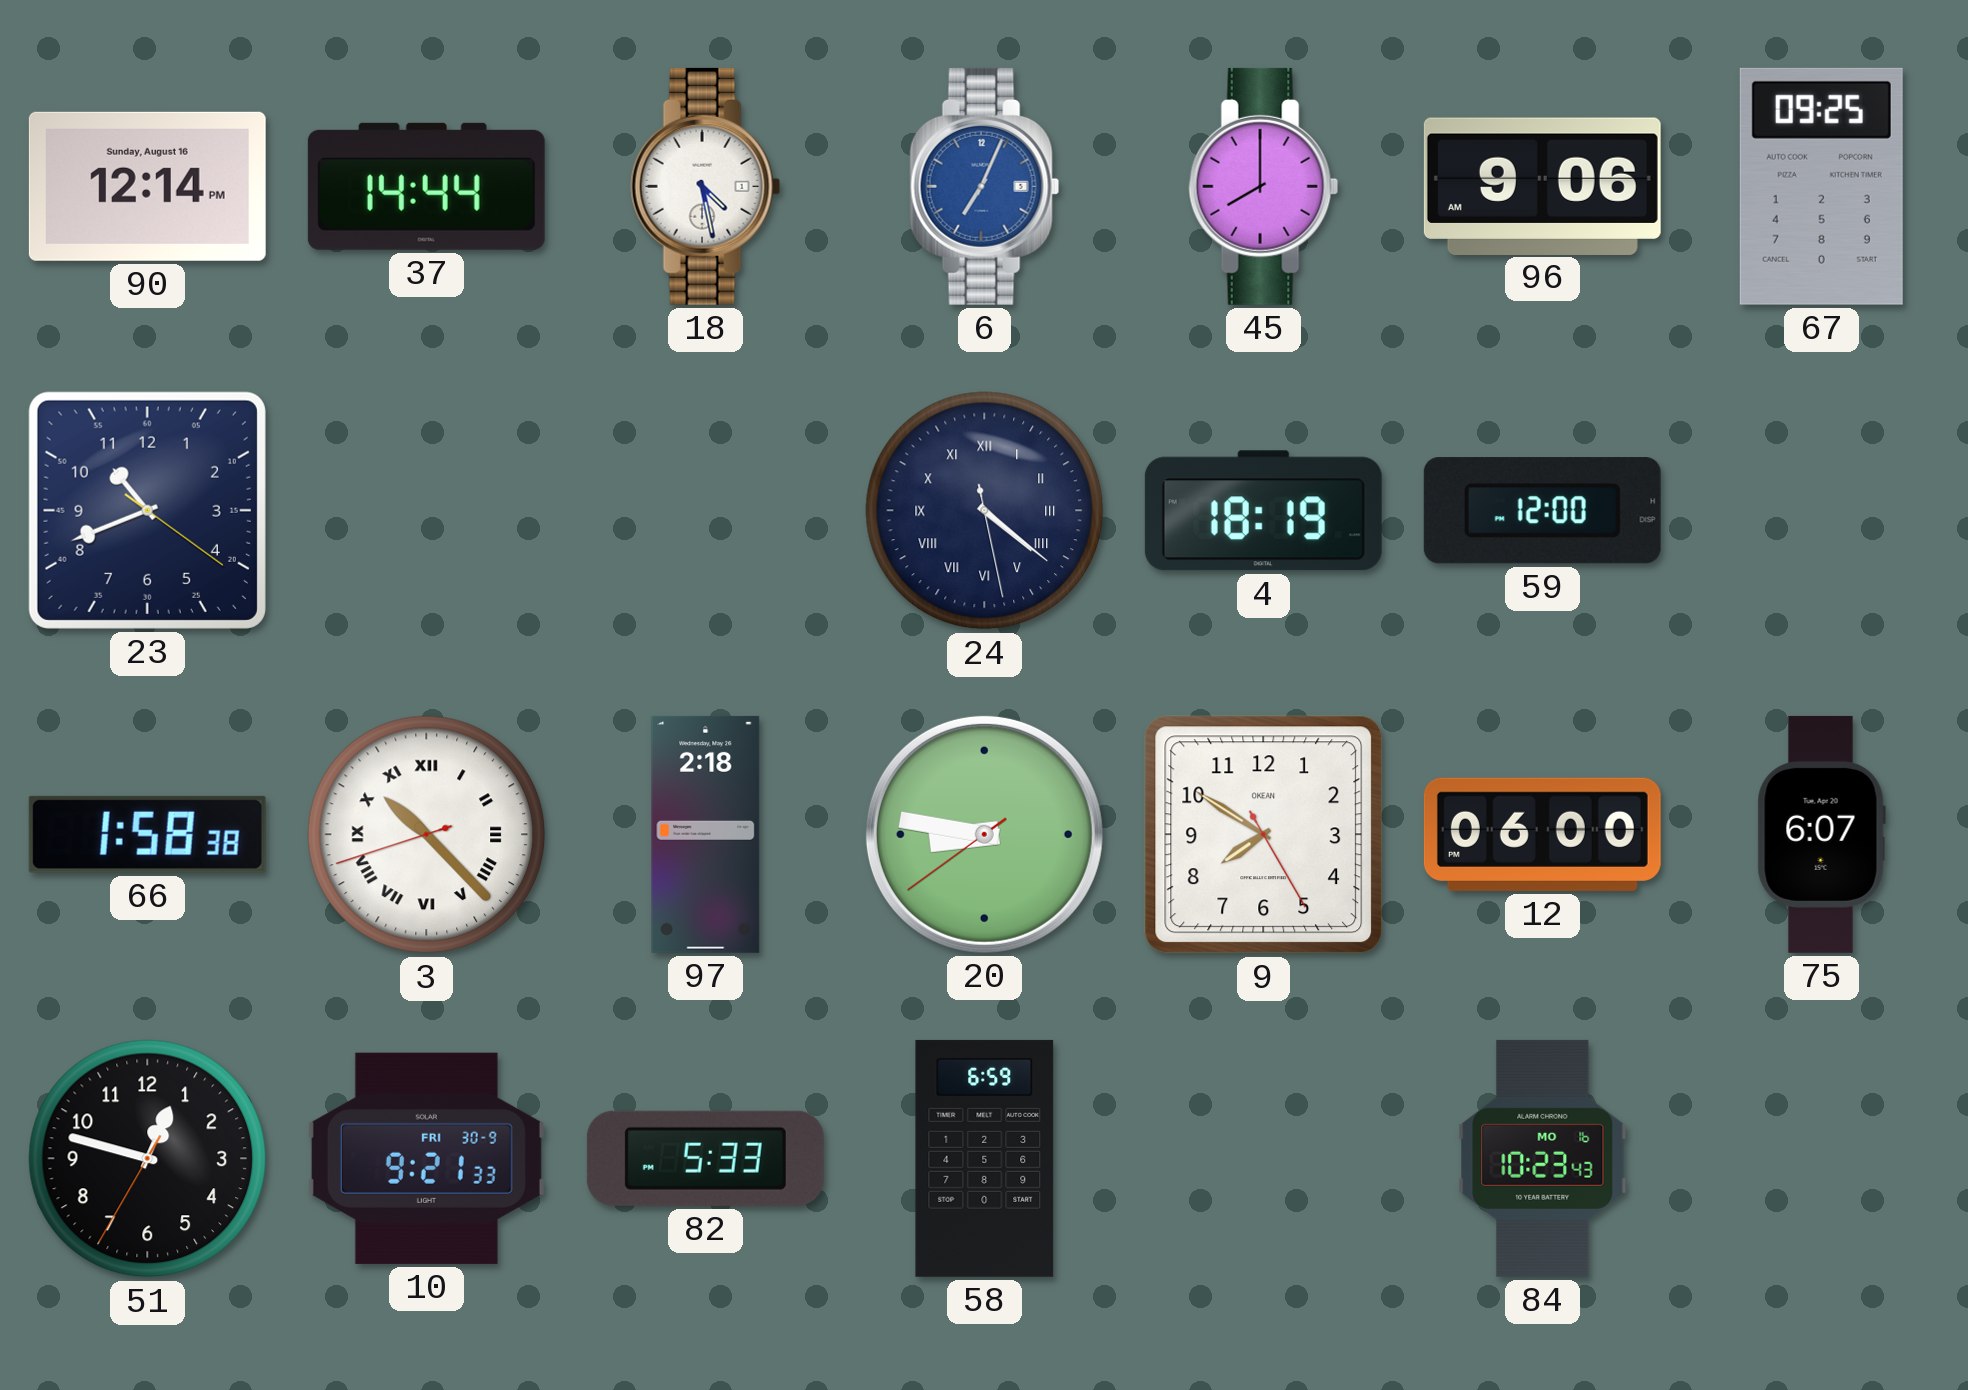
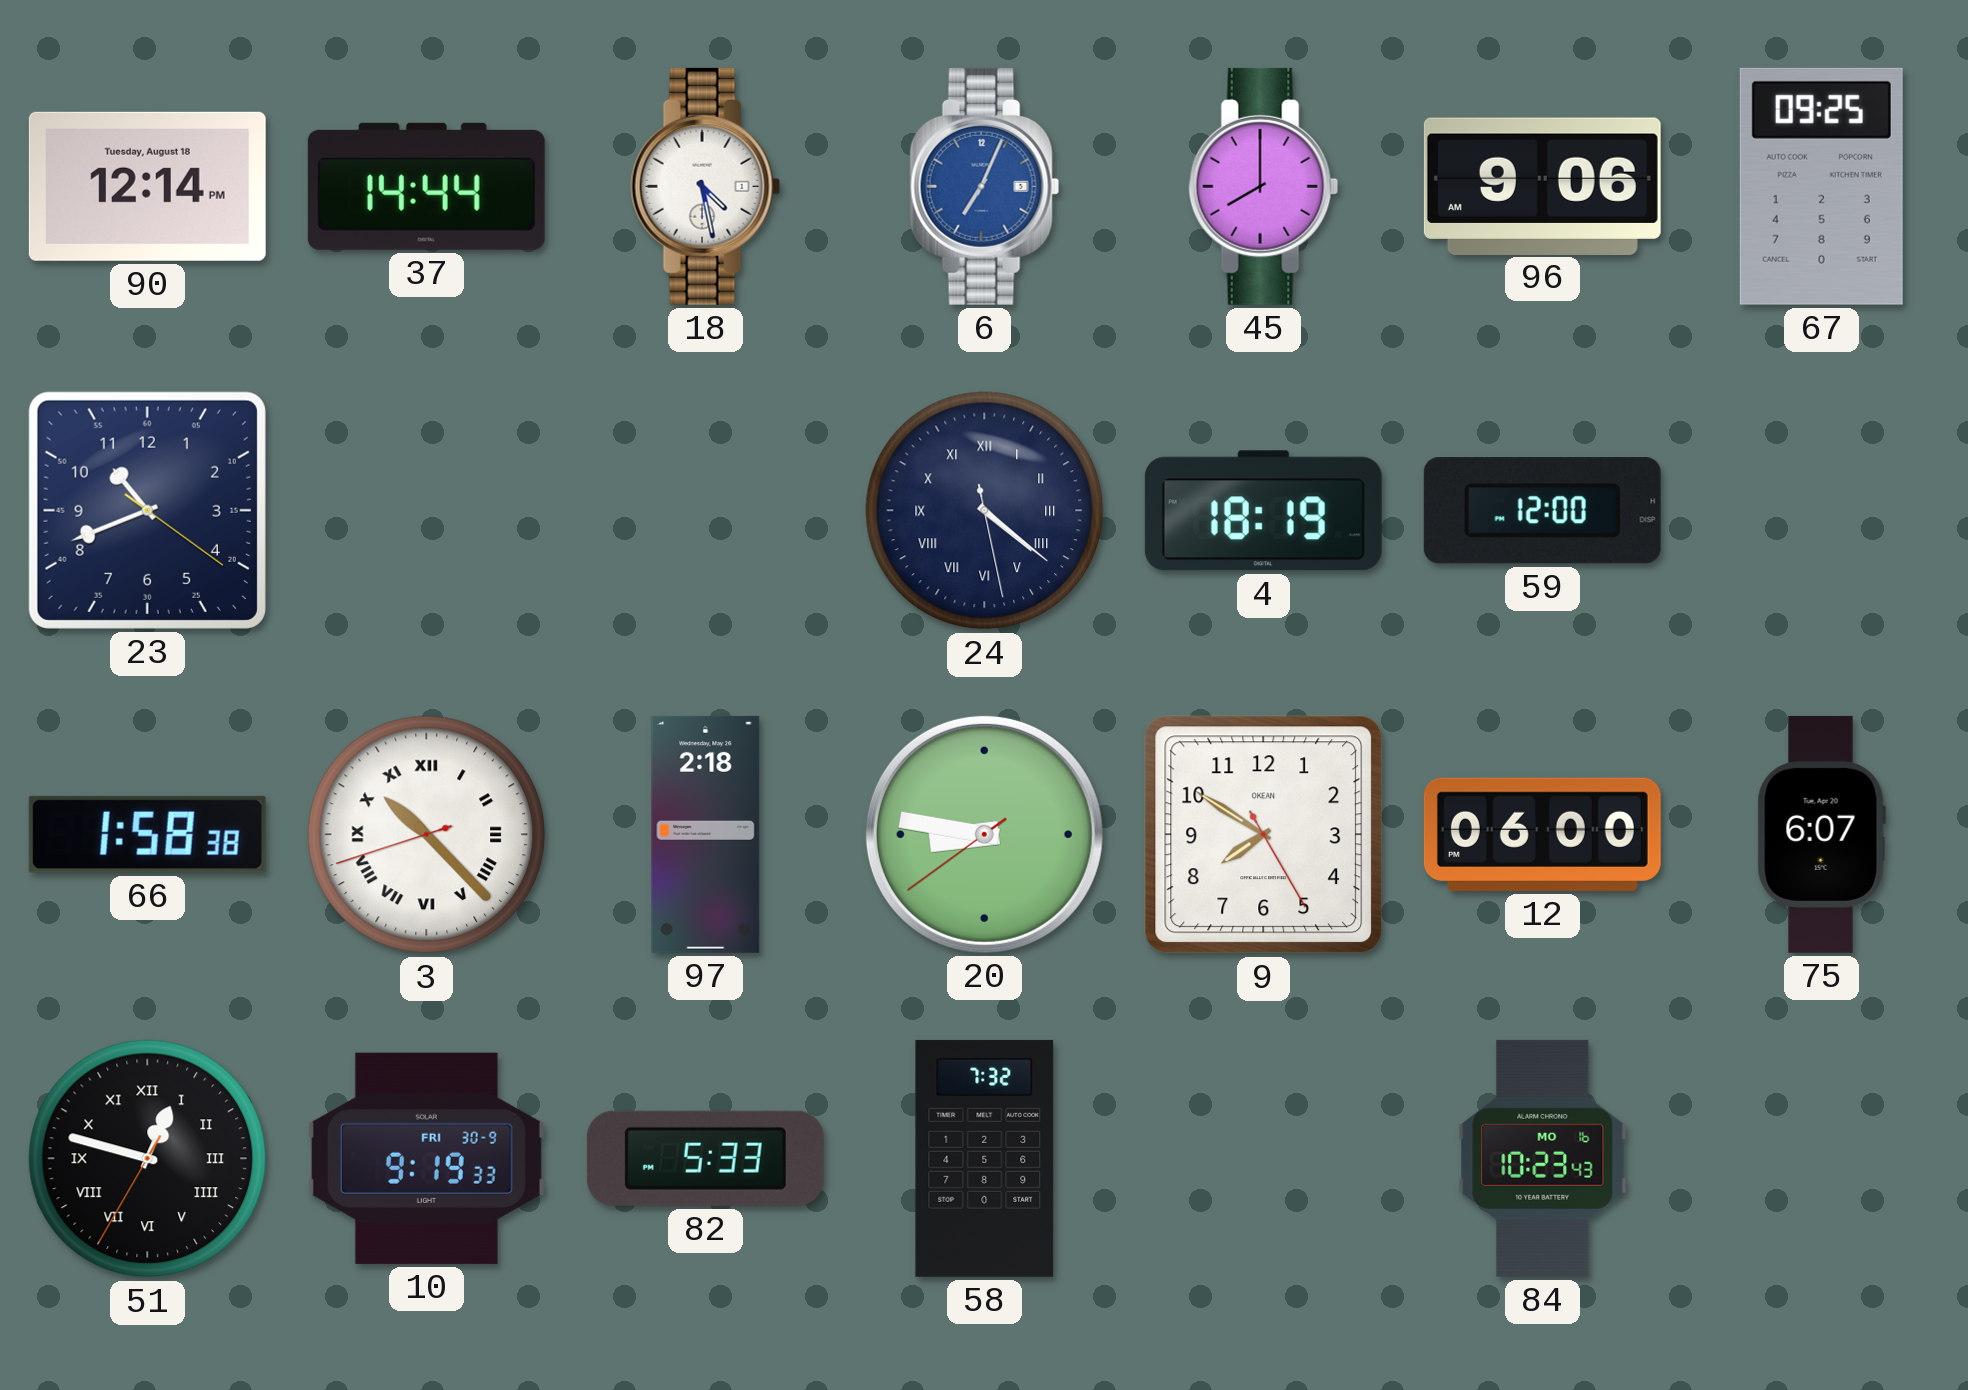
90 date: Sunday, August 16 -> Tuesday, August 18 (147, 186)
51 numerals: Arabic -> Roman (148, 1159)
10: 9:21 -> 9:19 (426, 1158)
58: 6:59 -> 7:32 (985, 1158)
